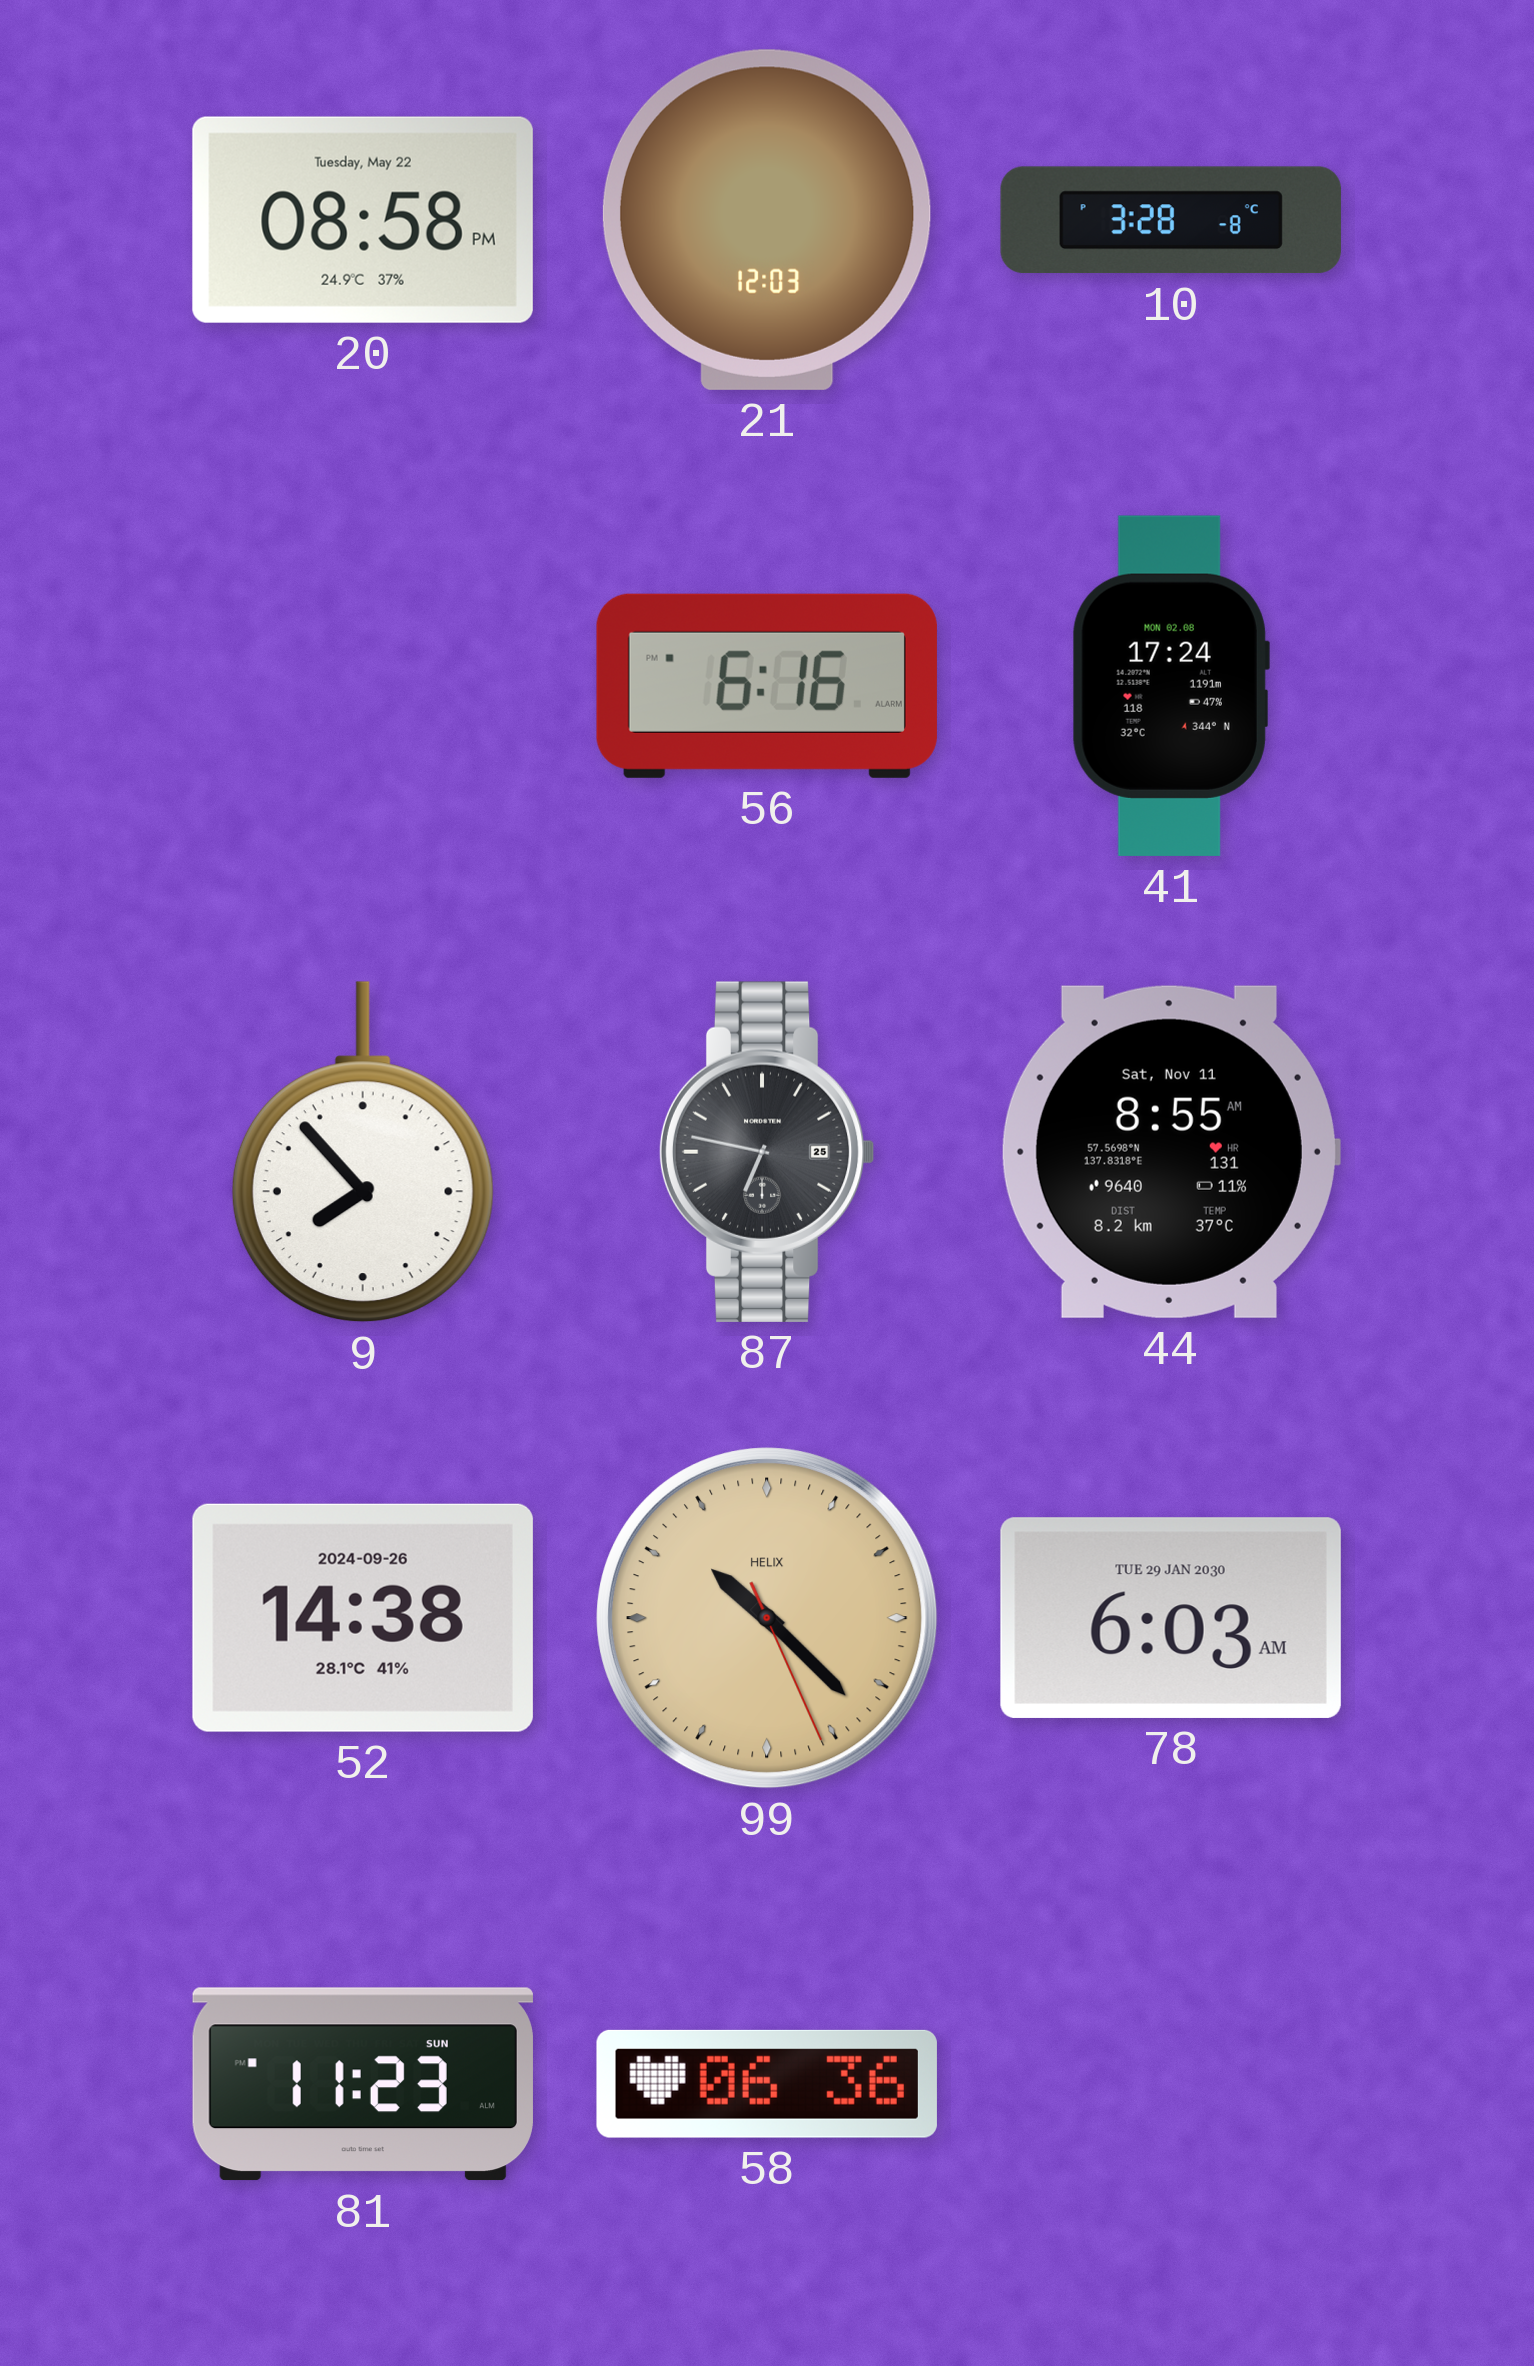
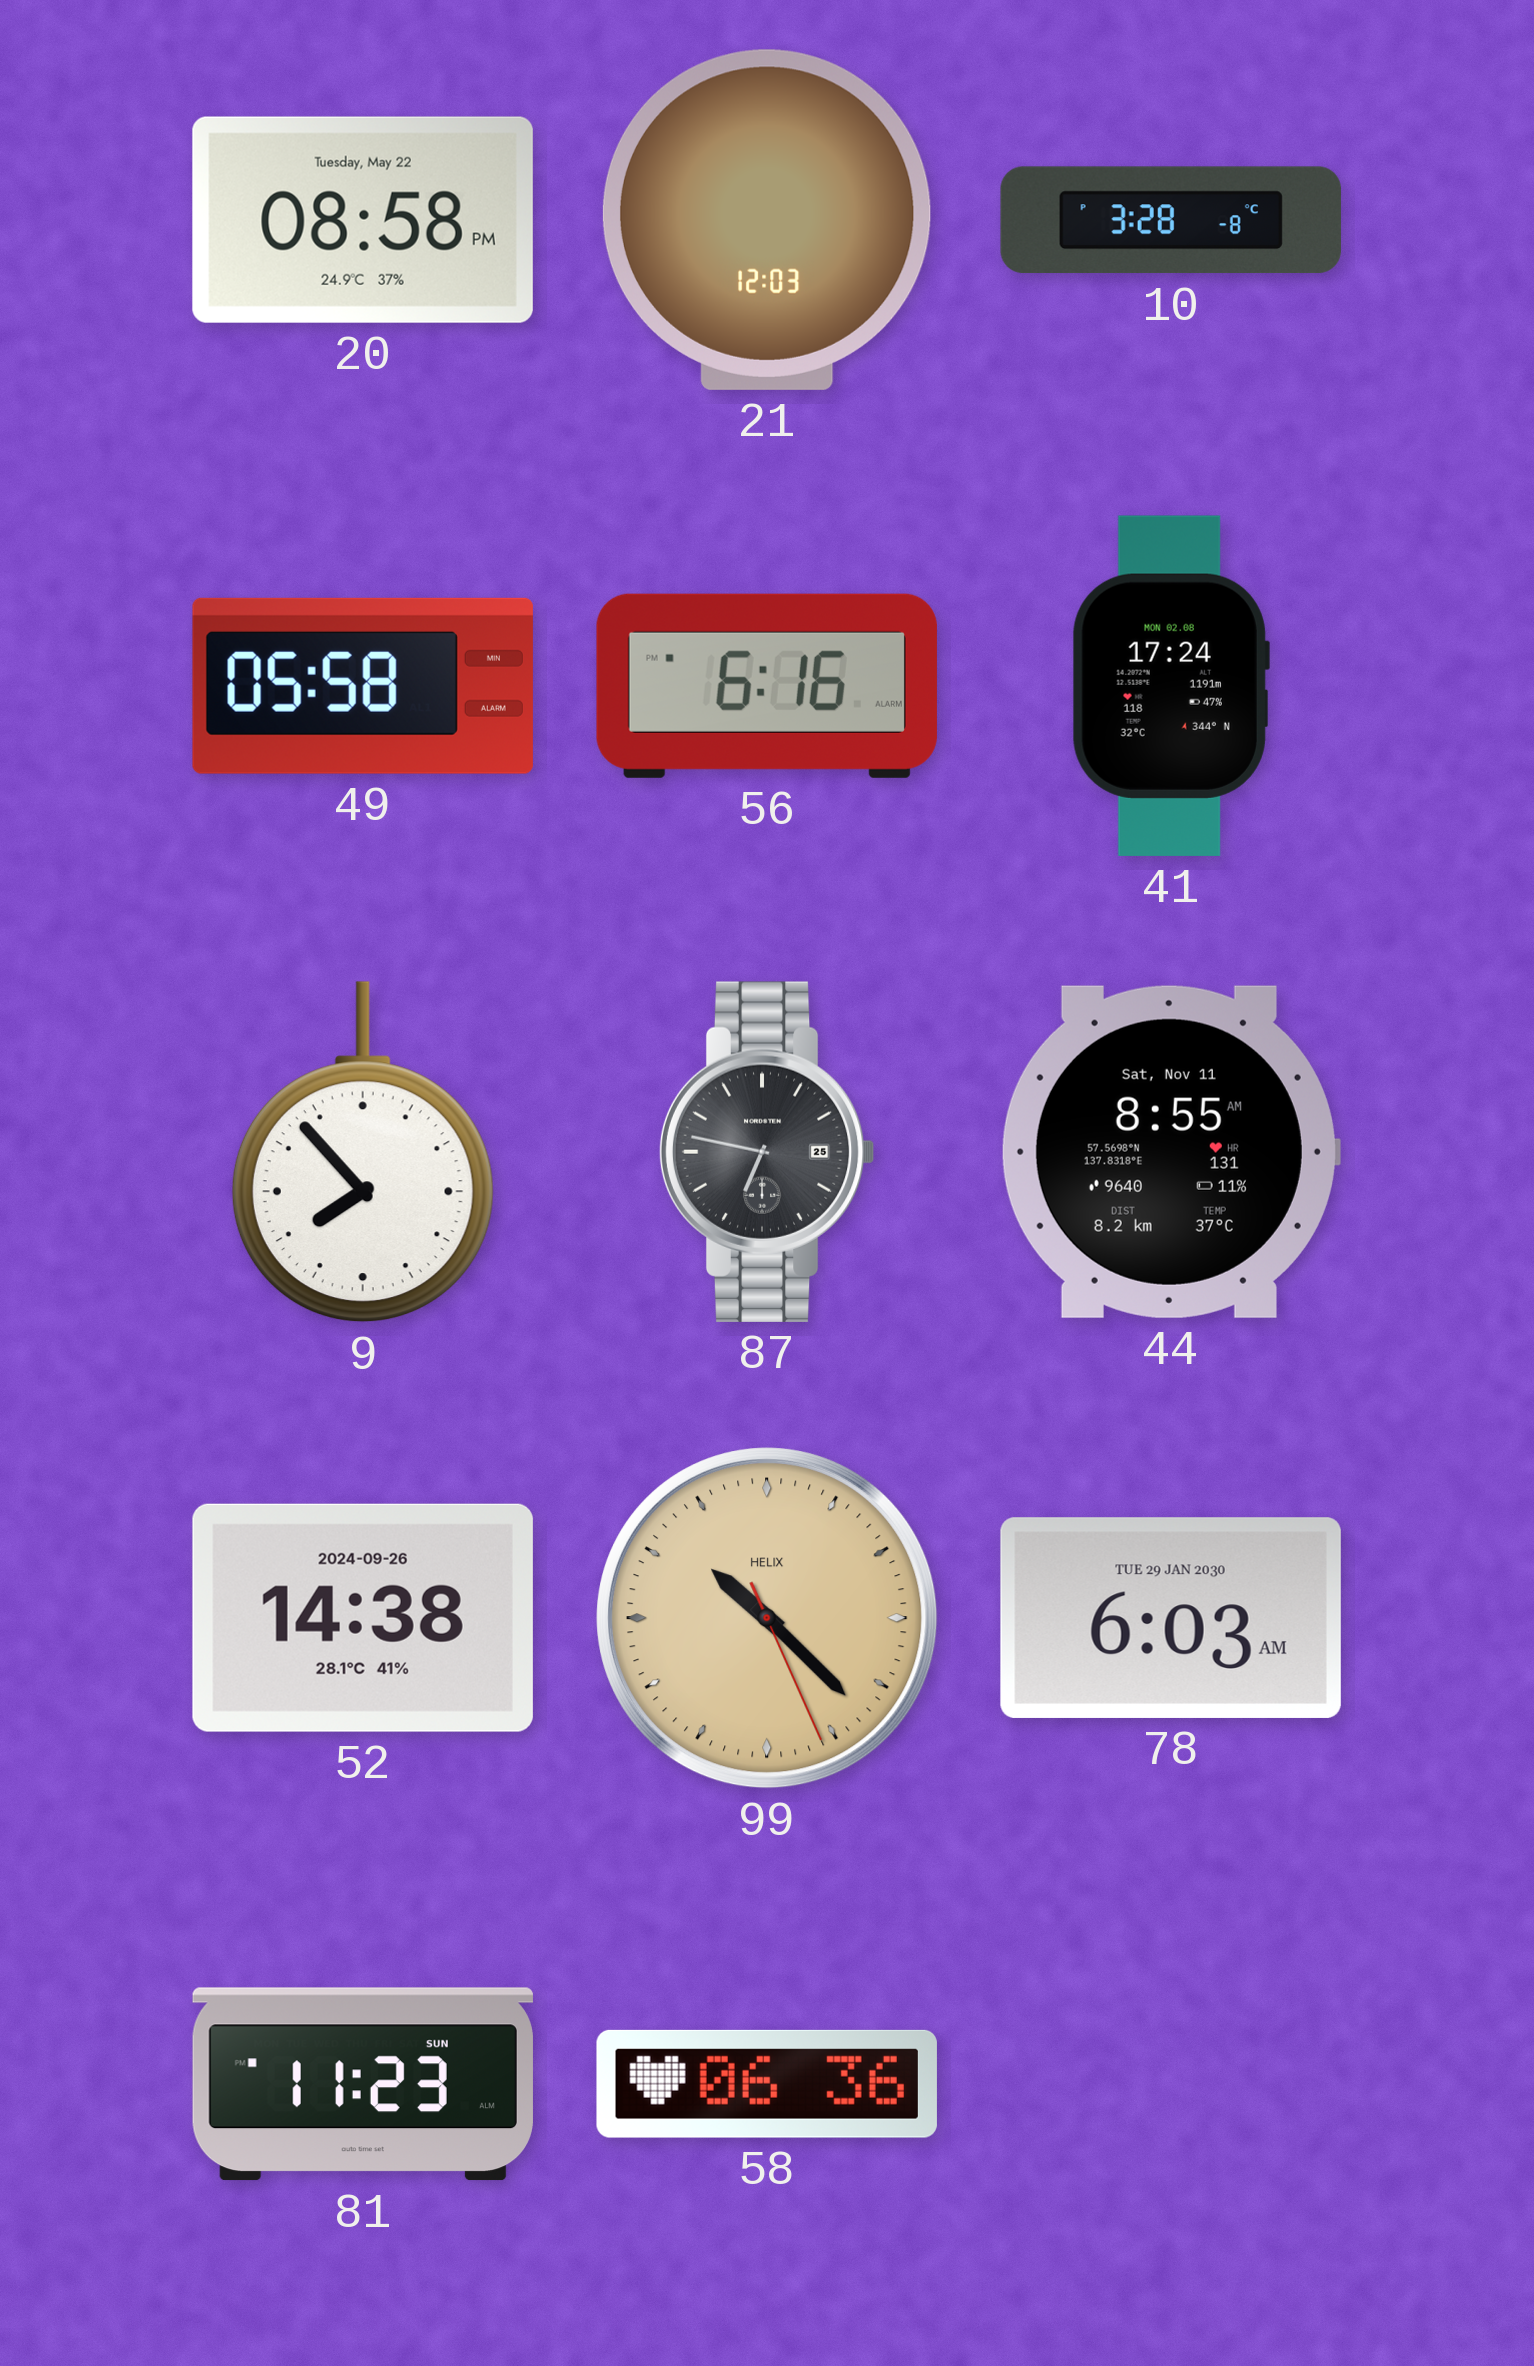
49: none -> 05:58 (363, 686)
